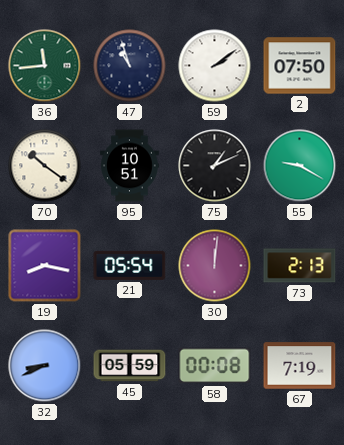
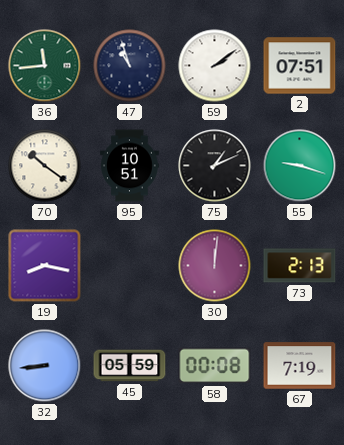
2: 07:50 -> 07:51 (300, 66)
55: 9:20 -> 9:18 (300, 166)
21: 05:54 -> none (130, 265)
32: 8:41 -> 8:44 (45, 366)
